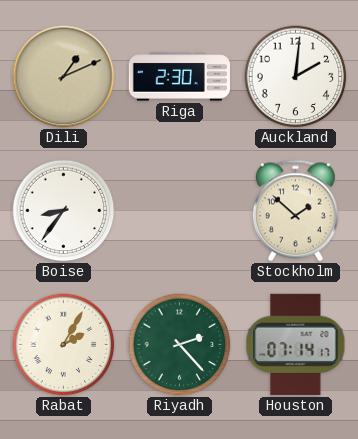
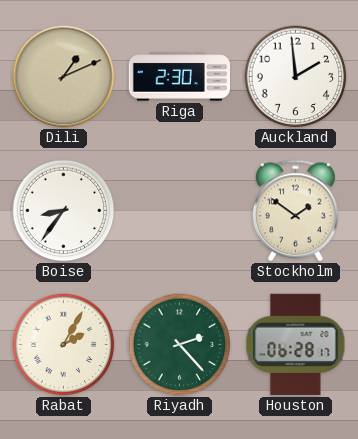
Auckland: 2:01 -> 1:59 (296, 77)
Stockholm: 1:52 -> 1:51 (295, 211)
Houston: 07:14 -> 06:28 (296, 344)
